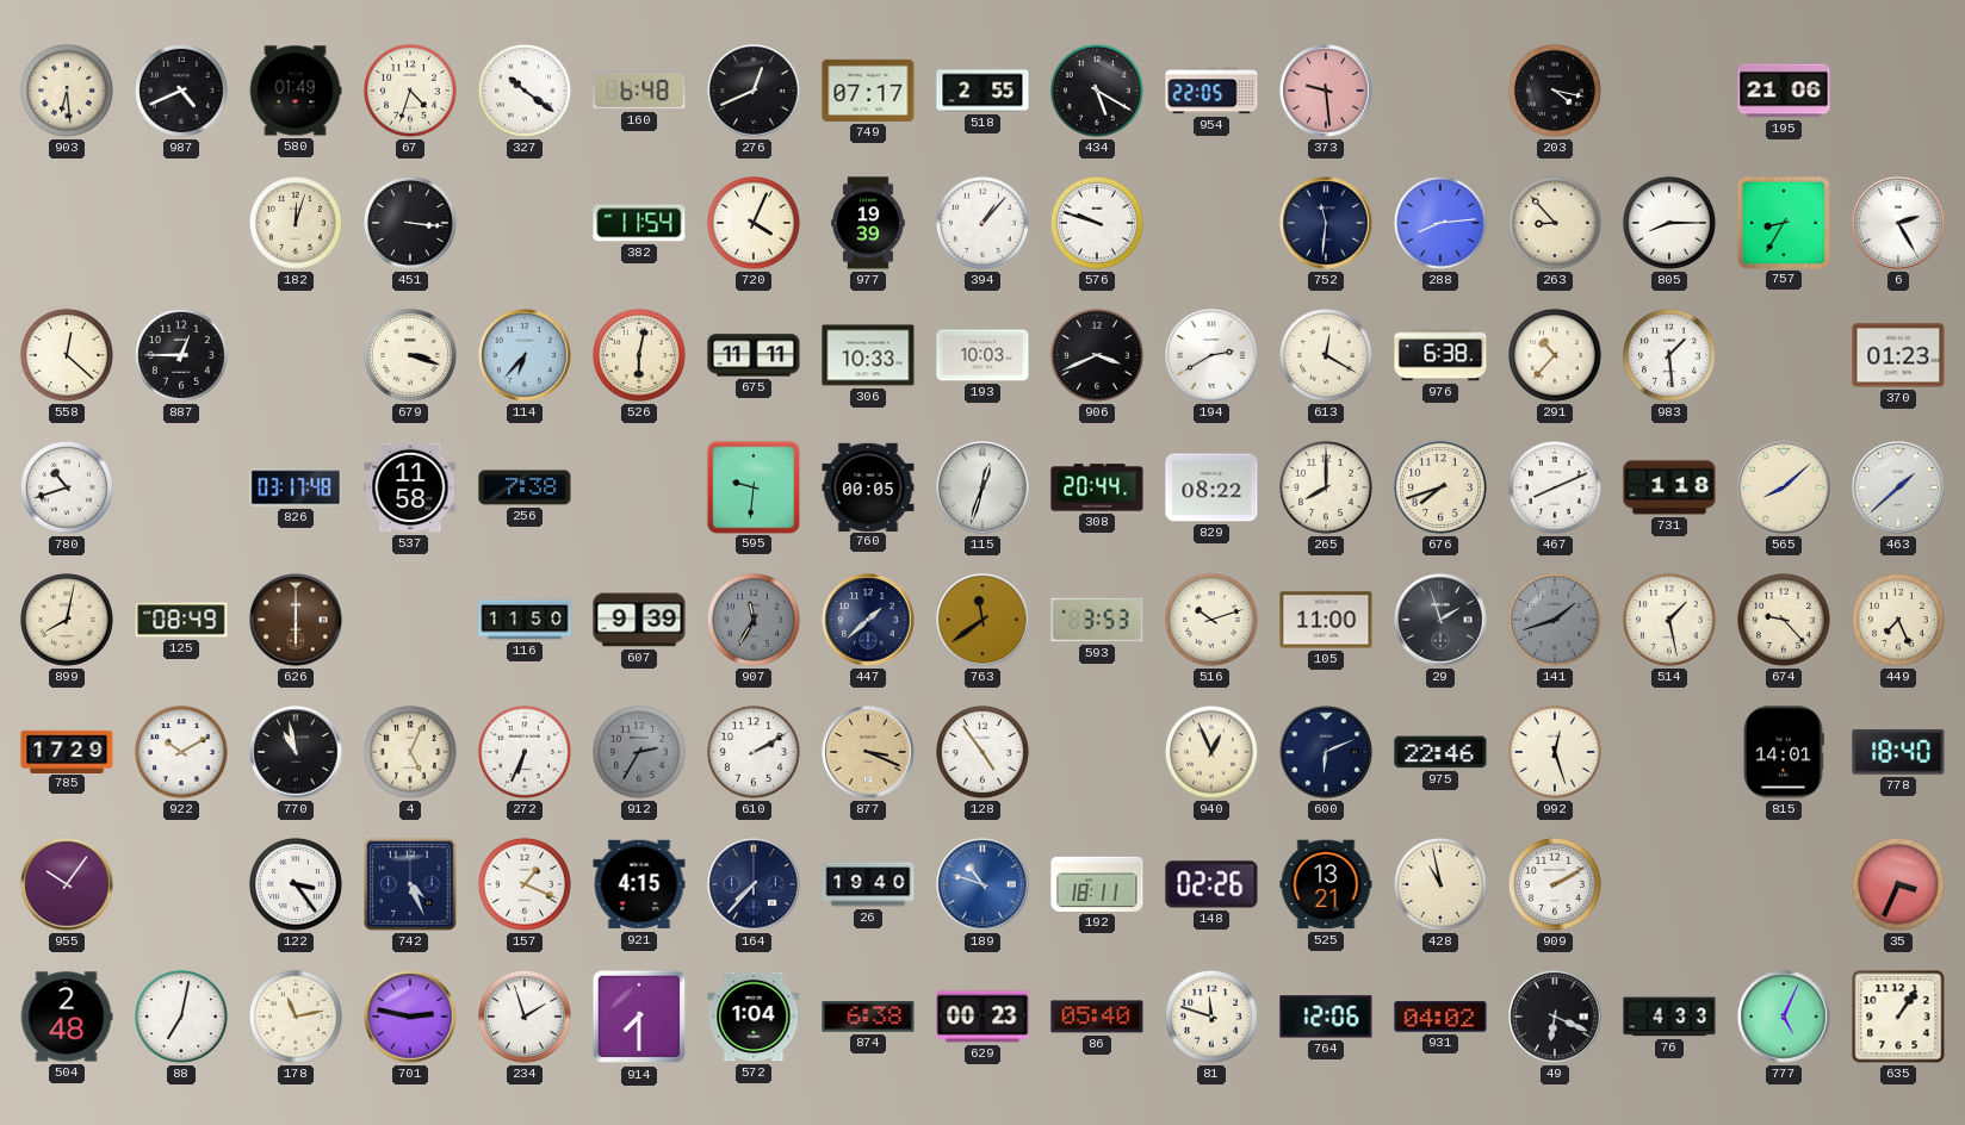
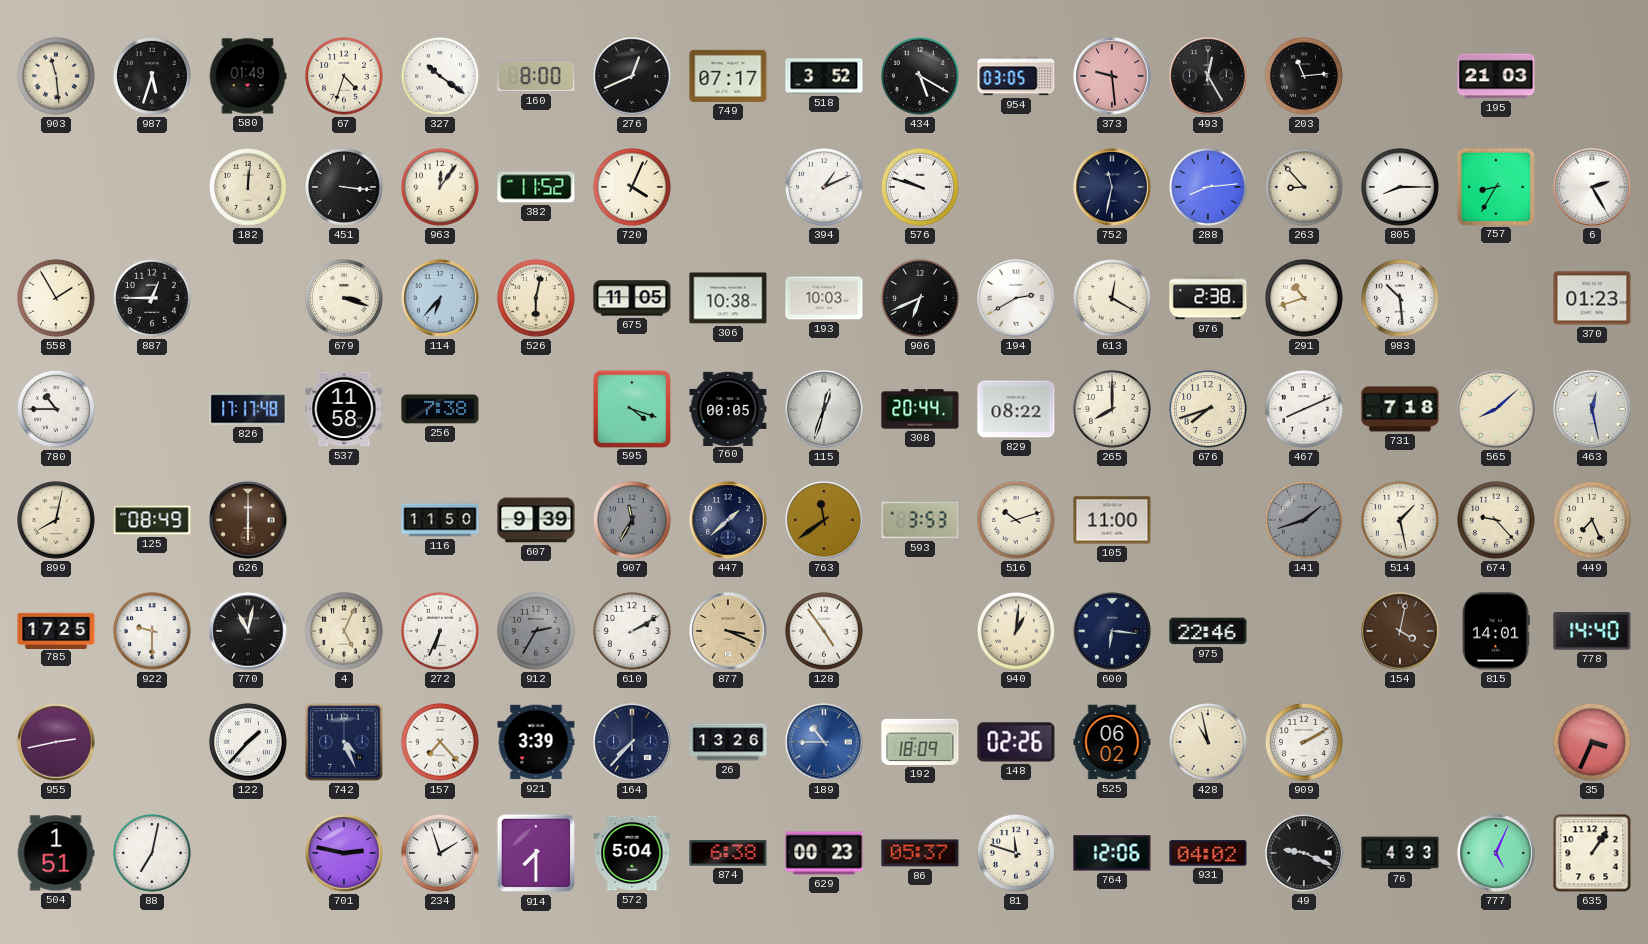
903: 6:29 -> 11:29 (56, 76)
987: 4:41 -> 5:33 (152, 76)
160: 6:48 -> 8:00 (536, 76)
518: 2:55 -> 3:52 (824, 76)
954: 22:05 -> 03:05 (1016, 76)
493: none -> 12:25 (1208, 76)
203: 4:17 -> 11:14 (1304, 76)
195: 21:06 -> 21:03 (1496, 76)
182: 12:03 -> 12:01 (248, 187)
963: none -> 12:06 (440, 187)
382: 11:54 -> 11:52 (536, 187)
977: 19:39 -> none (869, 223)
394: 1:07 -> 1:11 (824, 187)
752: 11:31 -> 11:32 (1112, 187)
558: 12:22 -> 1:55 (56, 298)
675: 11:11 -> 11:05 (632, 298)
306: 10:33 -> 10:38 (728, 298)
906: 3:41 -> 6:41 (920, 298)
976: 6:38 -> 2:38 (1208, 298)
291: 10:37 -> 10:42 (1304, 298)
983: 1:29 -> 10:29 (1400, 298)
780: 10:42 -> 10:45 (56, 409)
826: 03:17 -> 17:17 (248, 409)
595: 9:31 -> 4:18 (631, 408)
731: 1:18 -> 7:18 (1400, 409)
463: 1:38 -> 12:28 (1592, 409)
29: 1:57 -> none (1440, 620)
785: 17:29 -> 17:25 (56, 630)
922: 10:10 -> 9:30 (152, 631)
770: 10:58 -> 11:02 (248, 631)
940: 12:56 -> 1:01 (1016, 631)
600: 6:11 -> 6:16 (1112, 631)
992: 12:27 -> none (1555, 752)
154: none -> 4:02 (1400, 631)
778: 18:40 -> 14:40 (1592, 632)
955: 10:06 -> 2:43 (56, 742)
122: 3:24 -> 1:37 (248, 742)
157: 1:19 -> 7:23 (440, 742)
921: 4:15 -> 3:39 (536, 742)
26: 19:40 -> 13:26 (728, 742)
189: 10:48 -> 10:45 (824, 742)
192: 18:11 -> 18:09 (920, 742)
525: 13:21 -> 06:02 (1112, 742)
504: 2:48 -> 1:51 (56, 853)
178: 11:13 -> none (296, 1017)
572: 1:04 -> 5:04 (632, 853)
86: 05:40 -> 05:37 (920, 853)
49: 6:19 -> 9:19 (1304, 853)
